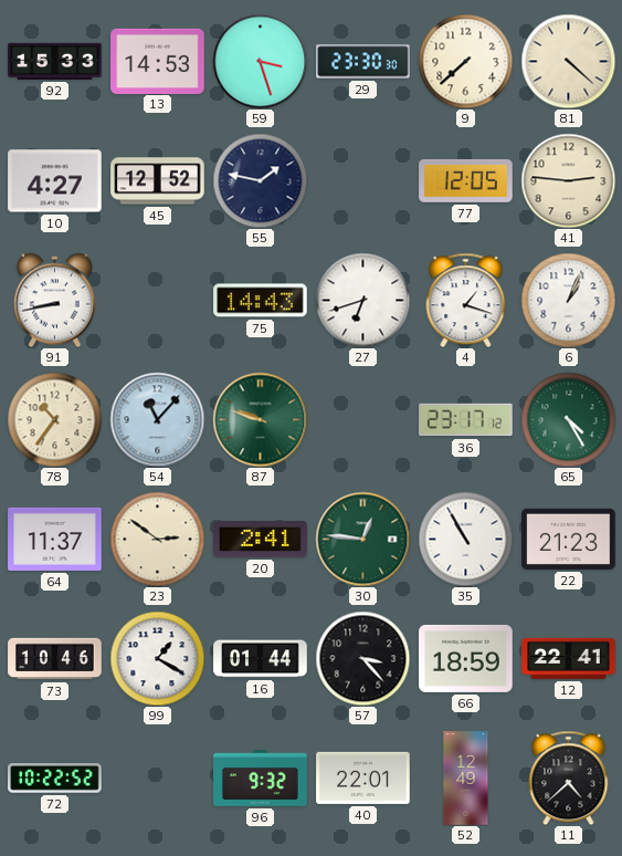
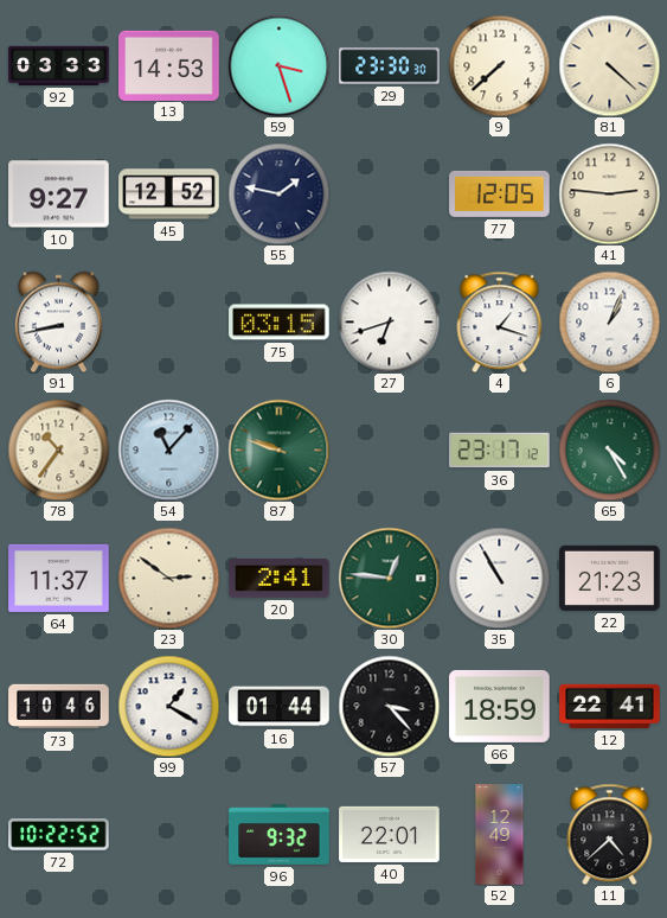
92: 15:33 -> 03:33 (59, 65)
10: 4:27 -> 9:27 (59, 195)
75: 14:43 -> 03:15 (280, 323)
